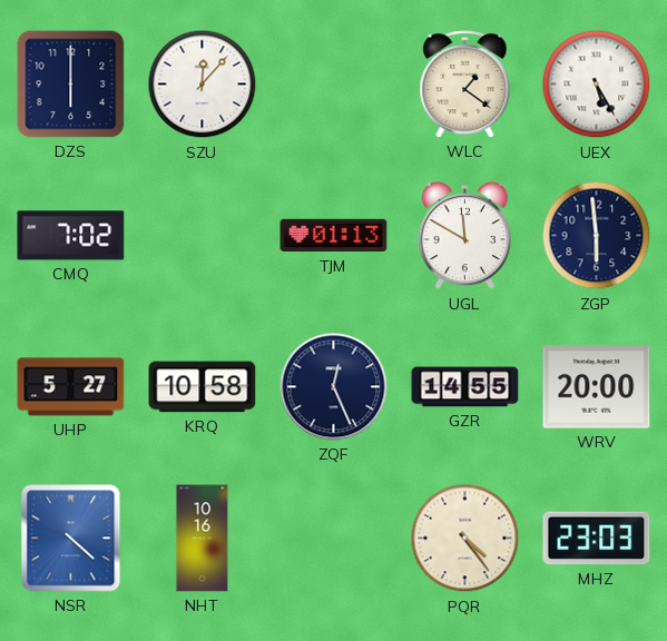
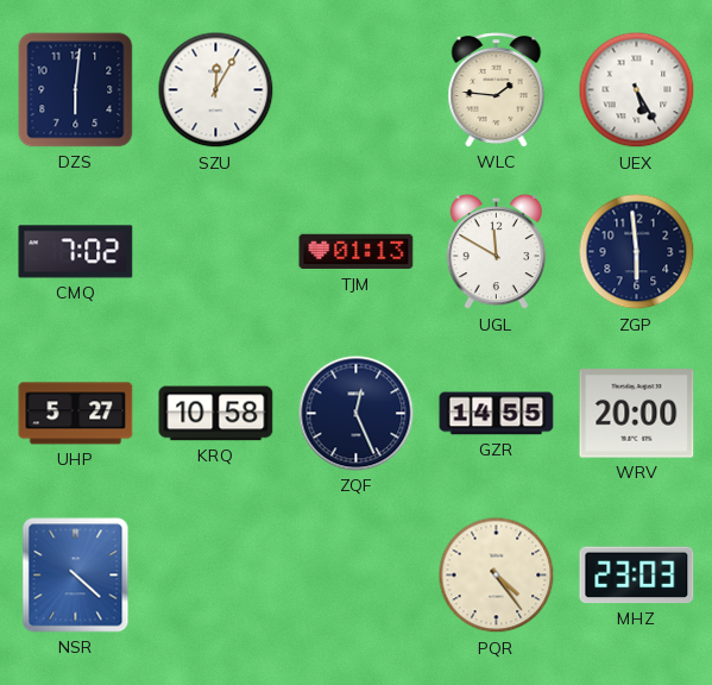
DZS: 6:00 -> 6:01 (76, 90)
SZU: 12:07 -> 12:05 (216, 90)
WLC: 1:21 -> 1:46 (497, 90)
NHT: 10:16 -> none (203, 539)
